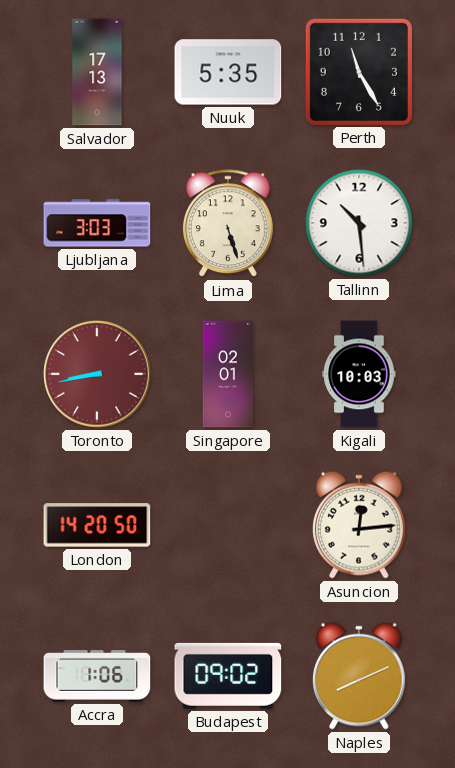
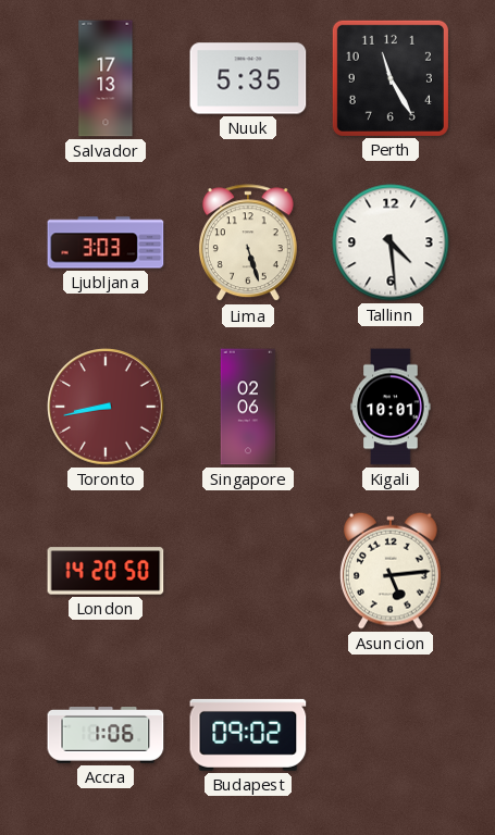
Tallinn: 10:29 -> 4:29 (391, 242)
Singapore: 02:01 -> 02:06 (248, 407)
Kigali: 10:03 -> 10:01 (391, 407)
Asuncion: 12:14 -> 5:14 (392, 571)
Naples: 8:11 -> none (360, 676)
